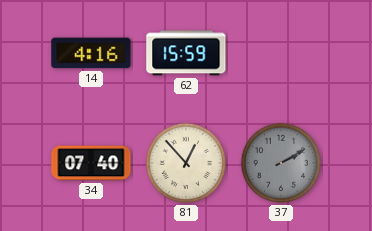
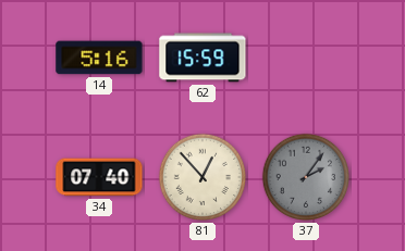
14: 4:16 -> 5:16 (99, 58)
37: 2:10 -> 2:06 (306, 177)
